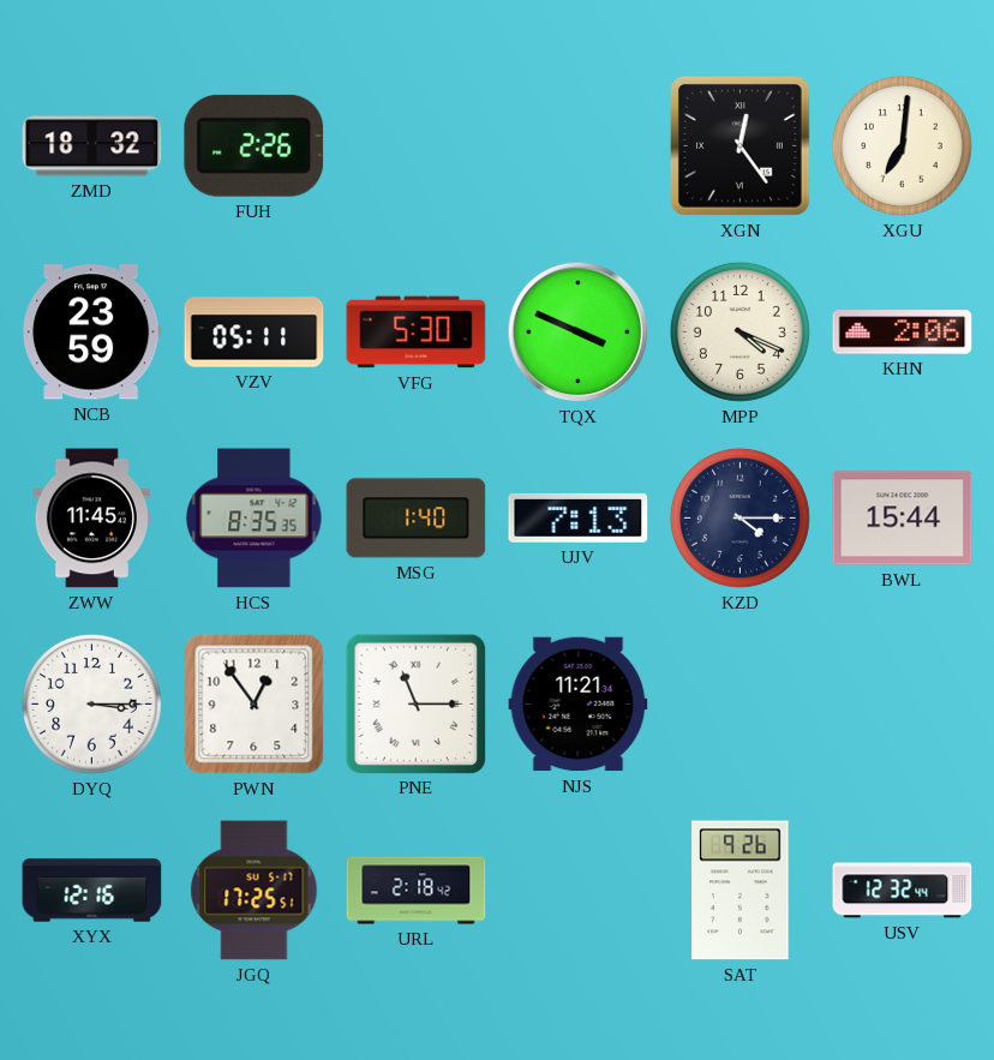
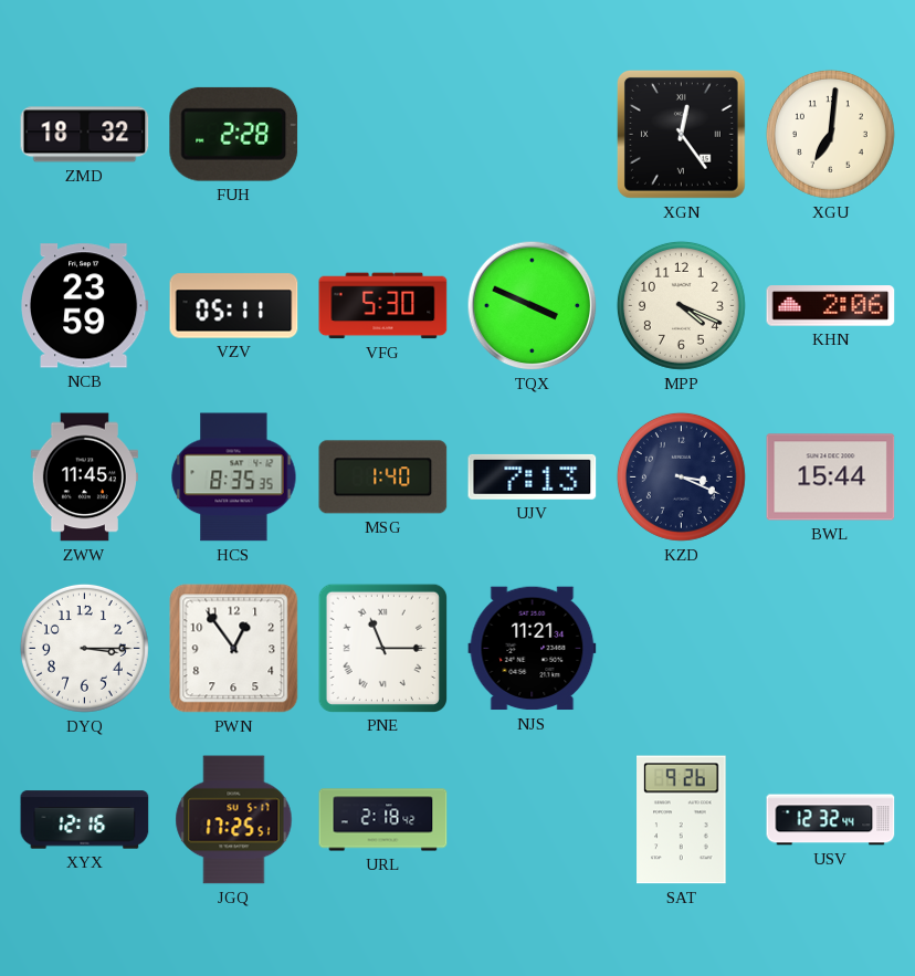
FUH: 2:26 -> 2:28 (234, 134)
KZD: 4:15 -> 3:19 (681, 476)
